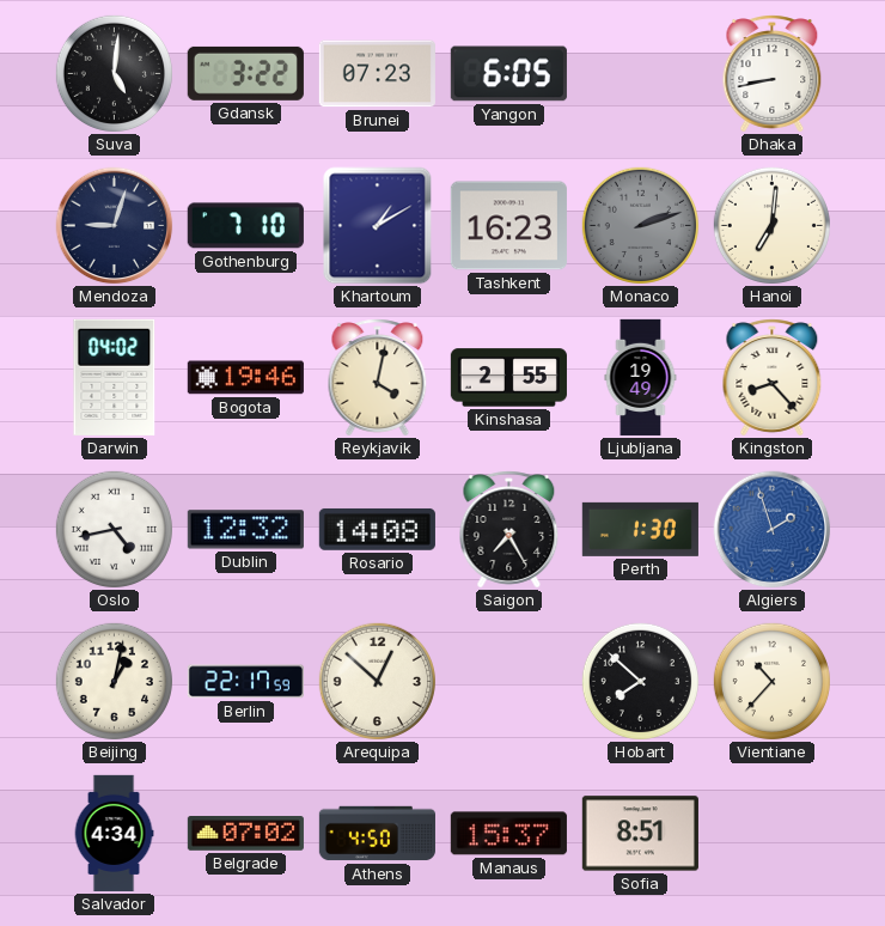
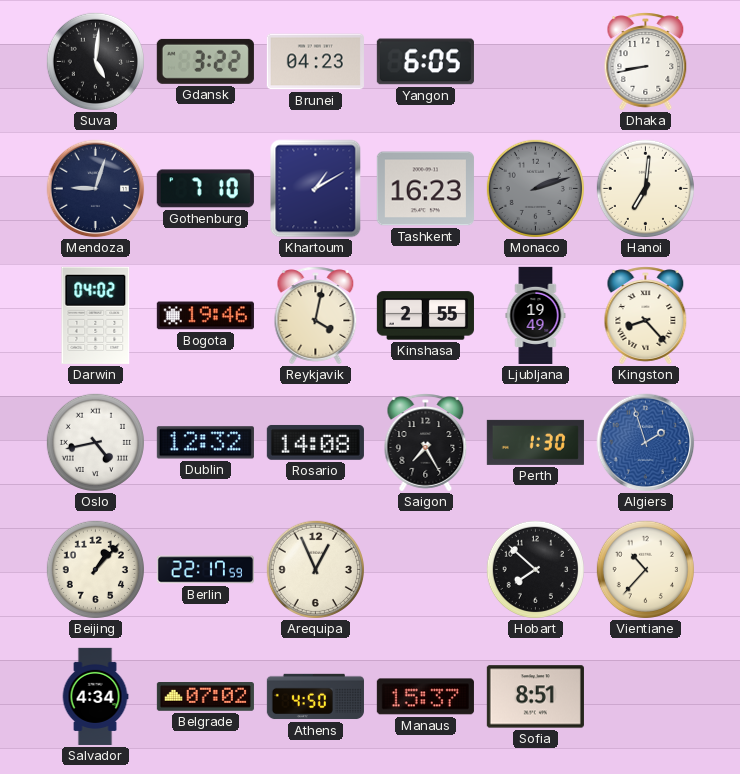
Brunei: 07:23 -> 04:23 (315, 62)
Beijing: 1:02 -> 1:07 (95, 569)
Arequipa: 12:52 -> 12:56 (315, 569)
